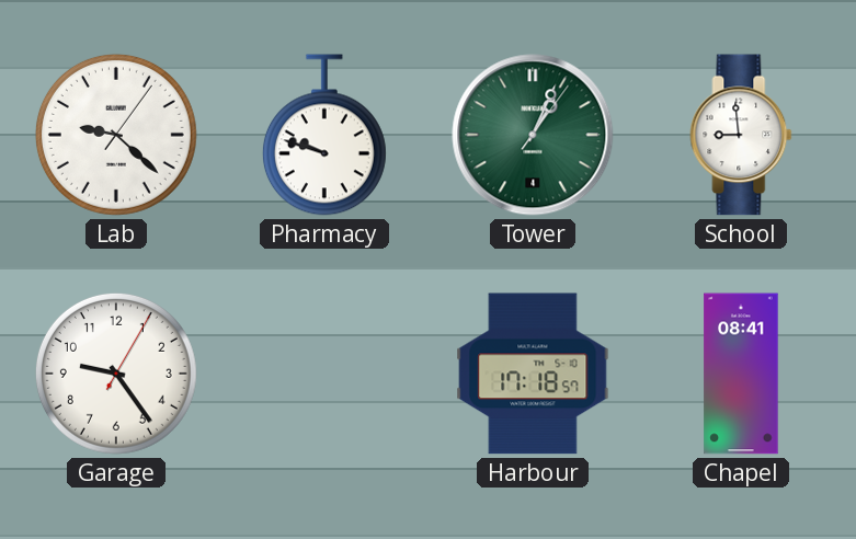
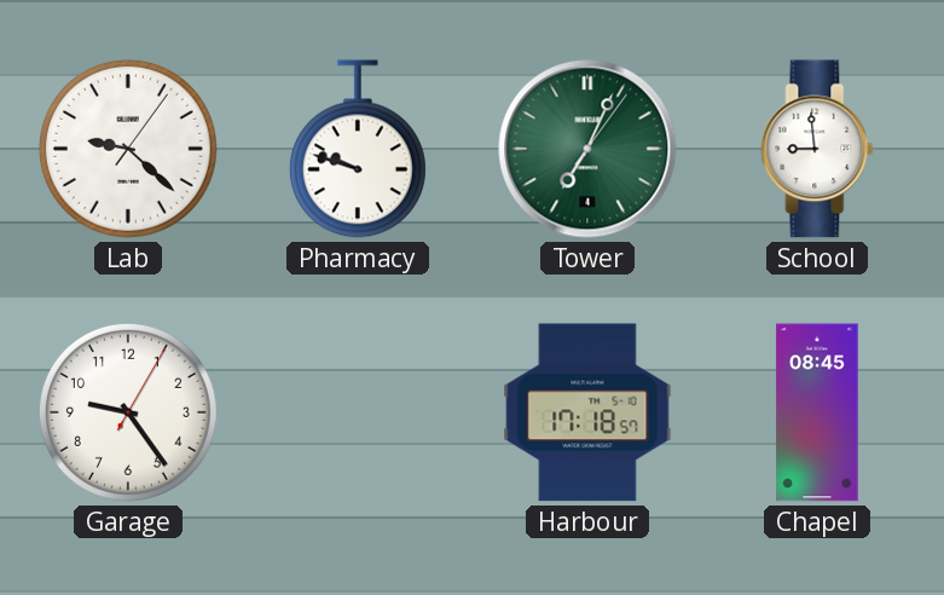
Tower: 1:04 -> 7:04 (587, 149)
Chapel: 08:41 -> 08:45 (817, 412)
